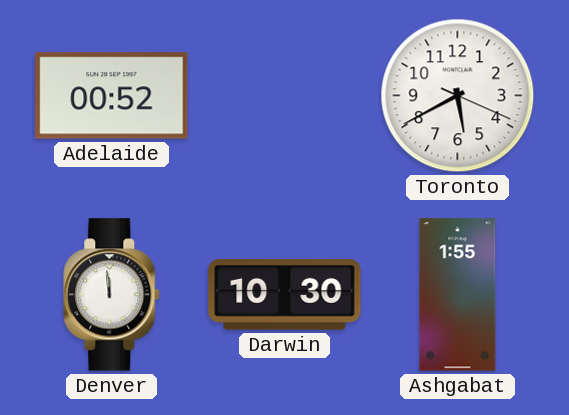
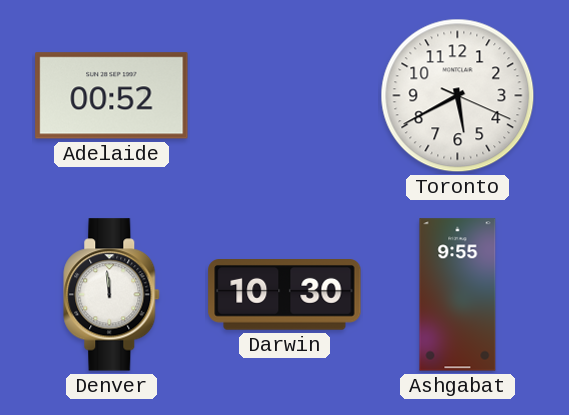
Ashgabat: 1:55 -> 9:55 (458, 295)
